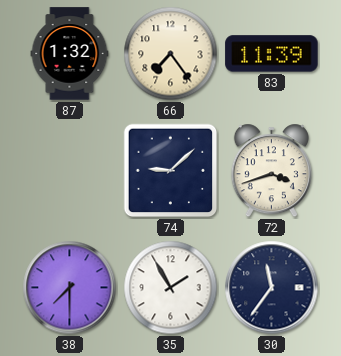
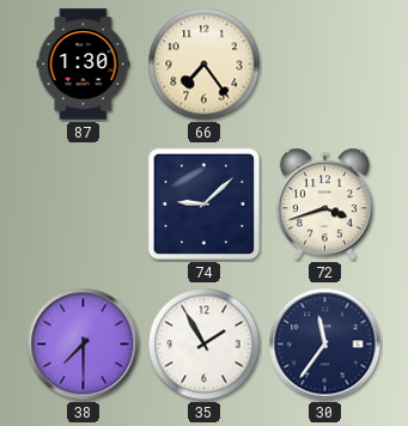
87: 1:32 -> 1:30 (84, 65)
83: 11:39 -> none (272, 54)
